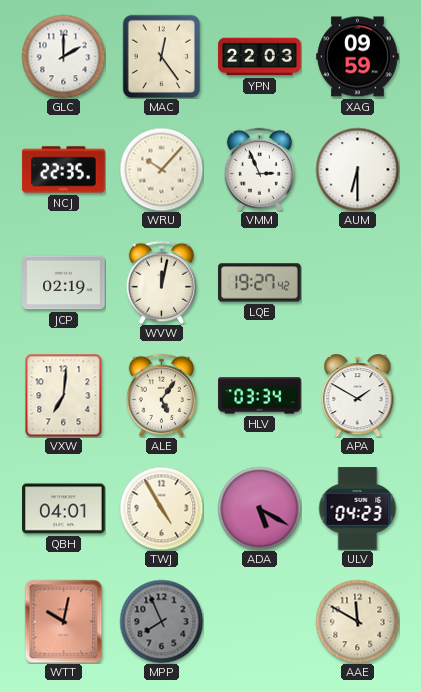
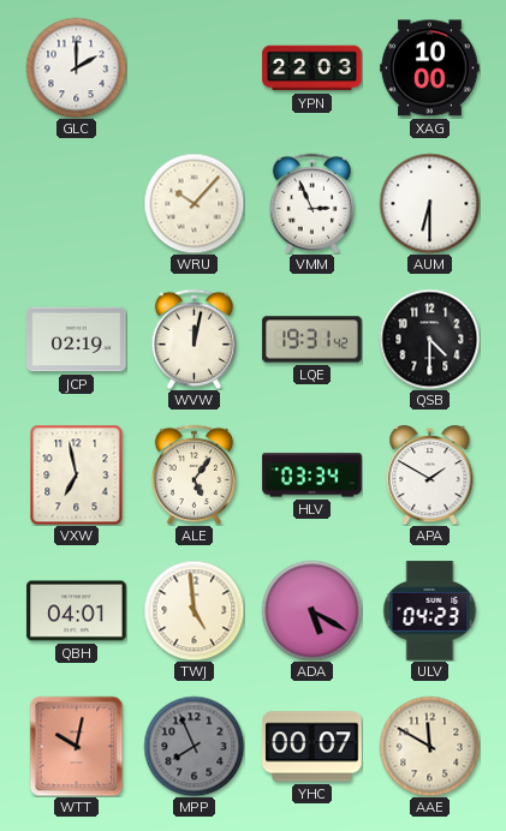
MAC: 12:24 -> none (161, 56)
XAG: 09:59 -> 10:00 (430, 68)
NCJ: 22:35 -> none (64, 170)
LQE: 19:27 -> 19:31 (312, 340)
QSB: none -> 4:30 (429, 339)
VXW: 7:01 -> 6:58 (77, 474)
TWJ: 4:55 -> 4:59 (194, 610)
YHC: none -> 00:07 (312, 747)
